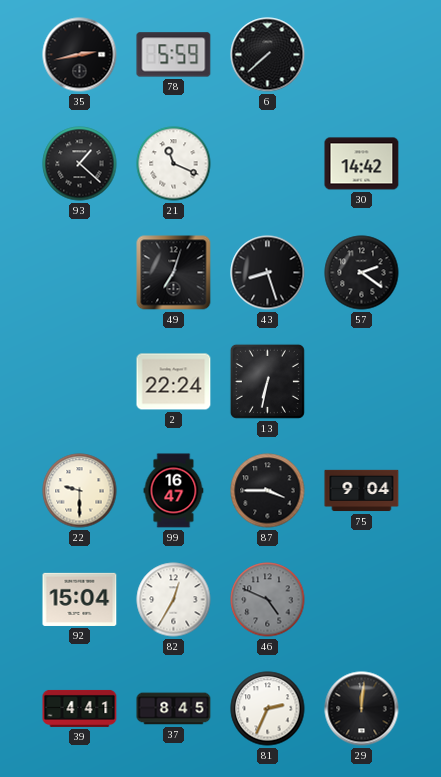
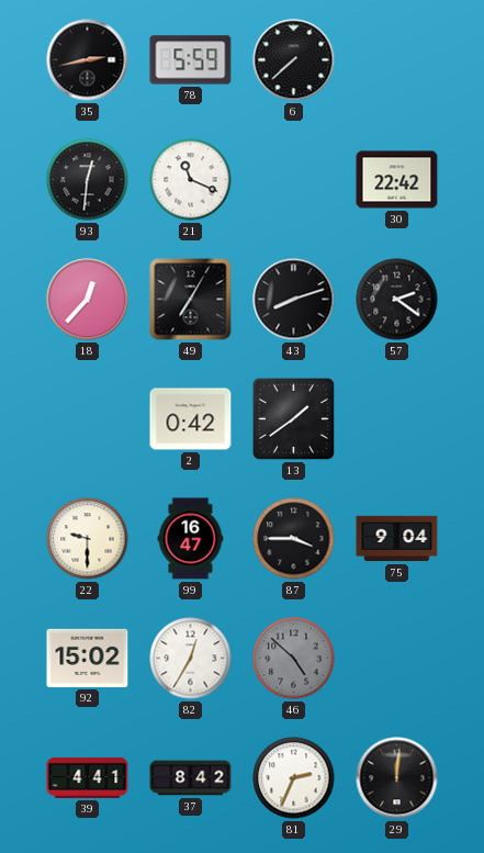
93: 1:22 -> 12:31 (88, 180)
30: 14:42 -> 22:42 (397, 180)
18: none -> 12:37 (88, 300)
49: 7:03 -> 7:05 (191, 300)
43: 8:27 -> 8:12 (294, 300)
2: 22:24 -> 0:42 (191, 419)
13: 6:32 -> 1:39 (293, 418)
92: 15:04 -> 15:02 (88, 658)
46: 4:49 -> 4:52 (294, 659)
37: 8:45 -> 8:42 (191, 778)
